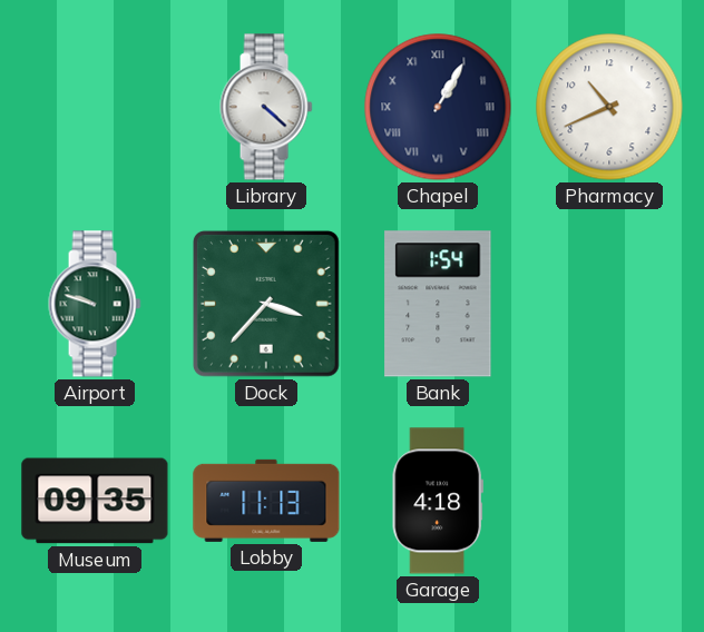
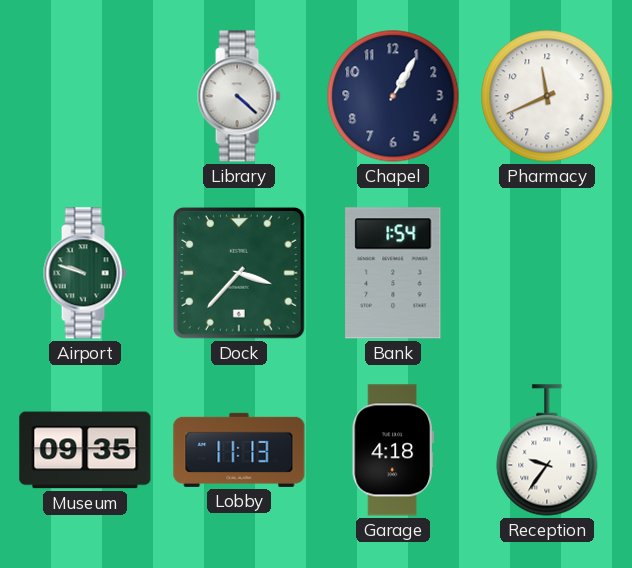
Chapel numerals: Roman -> Arabic (393, 96)
Pharmacy: 10:41 -> 11:41 (547, 96)
Reception: none -> 9:36 (547, 450)
